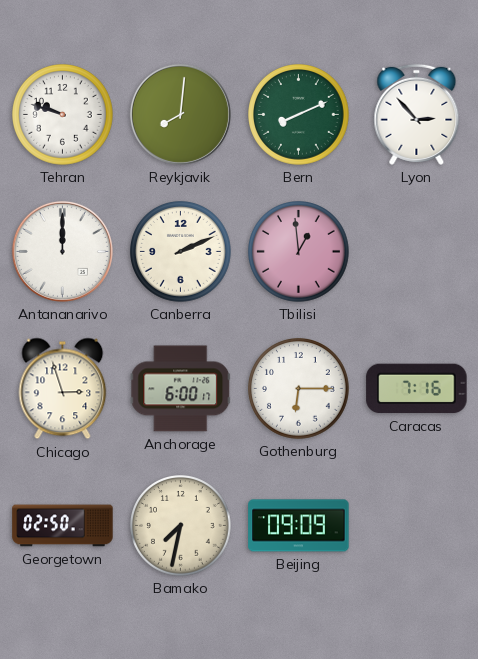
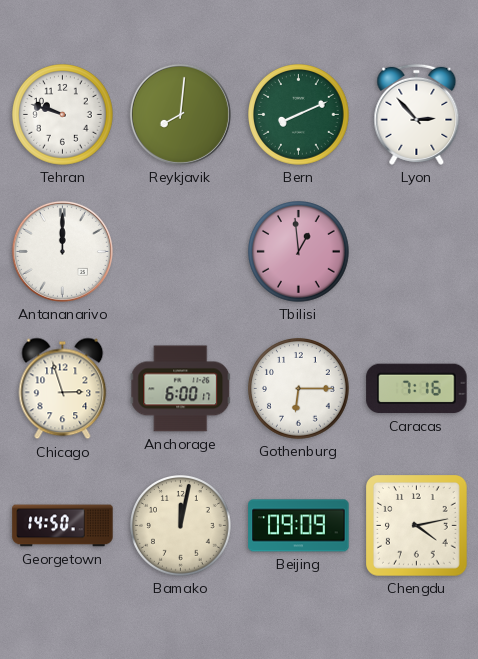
Canberra: 2:11 -> none (181, 252)
Georgetown: 02:50 -> 14:50 (63, 526)
Bamako: 7:32 -> 12:02 (181, 526)
Chengdu: none -> 4:13 (417, 526)
